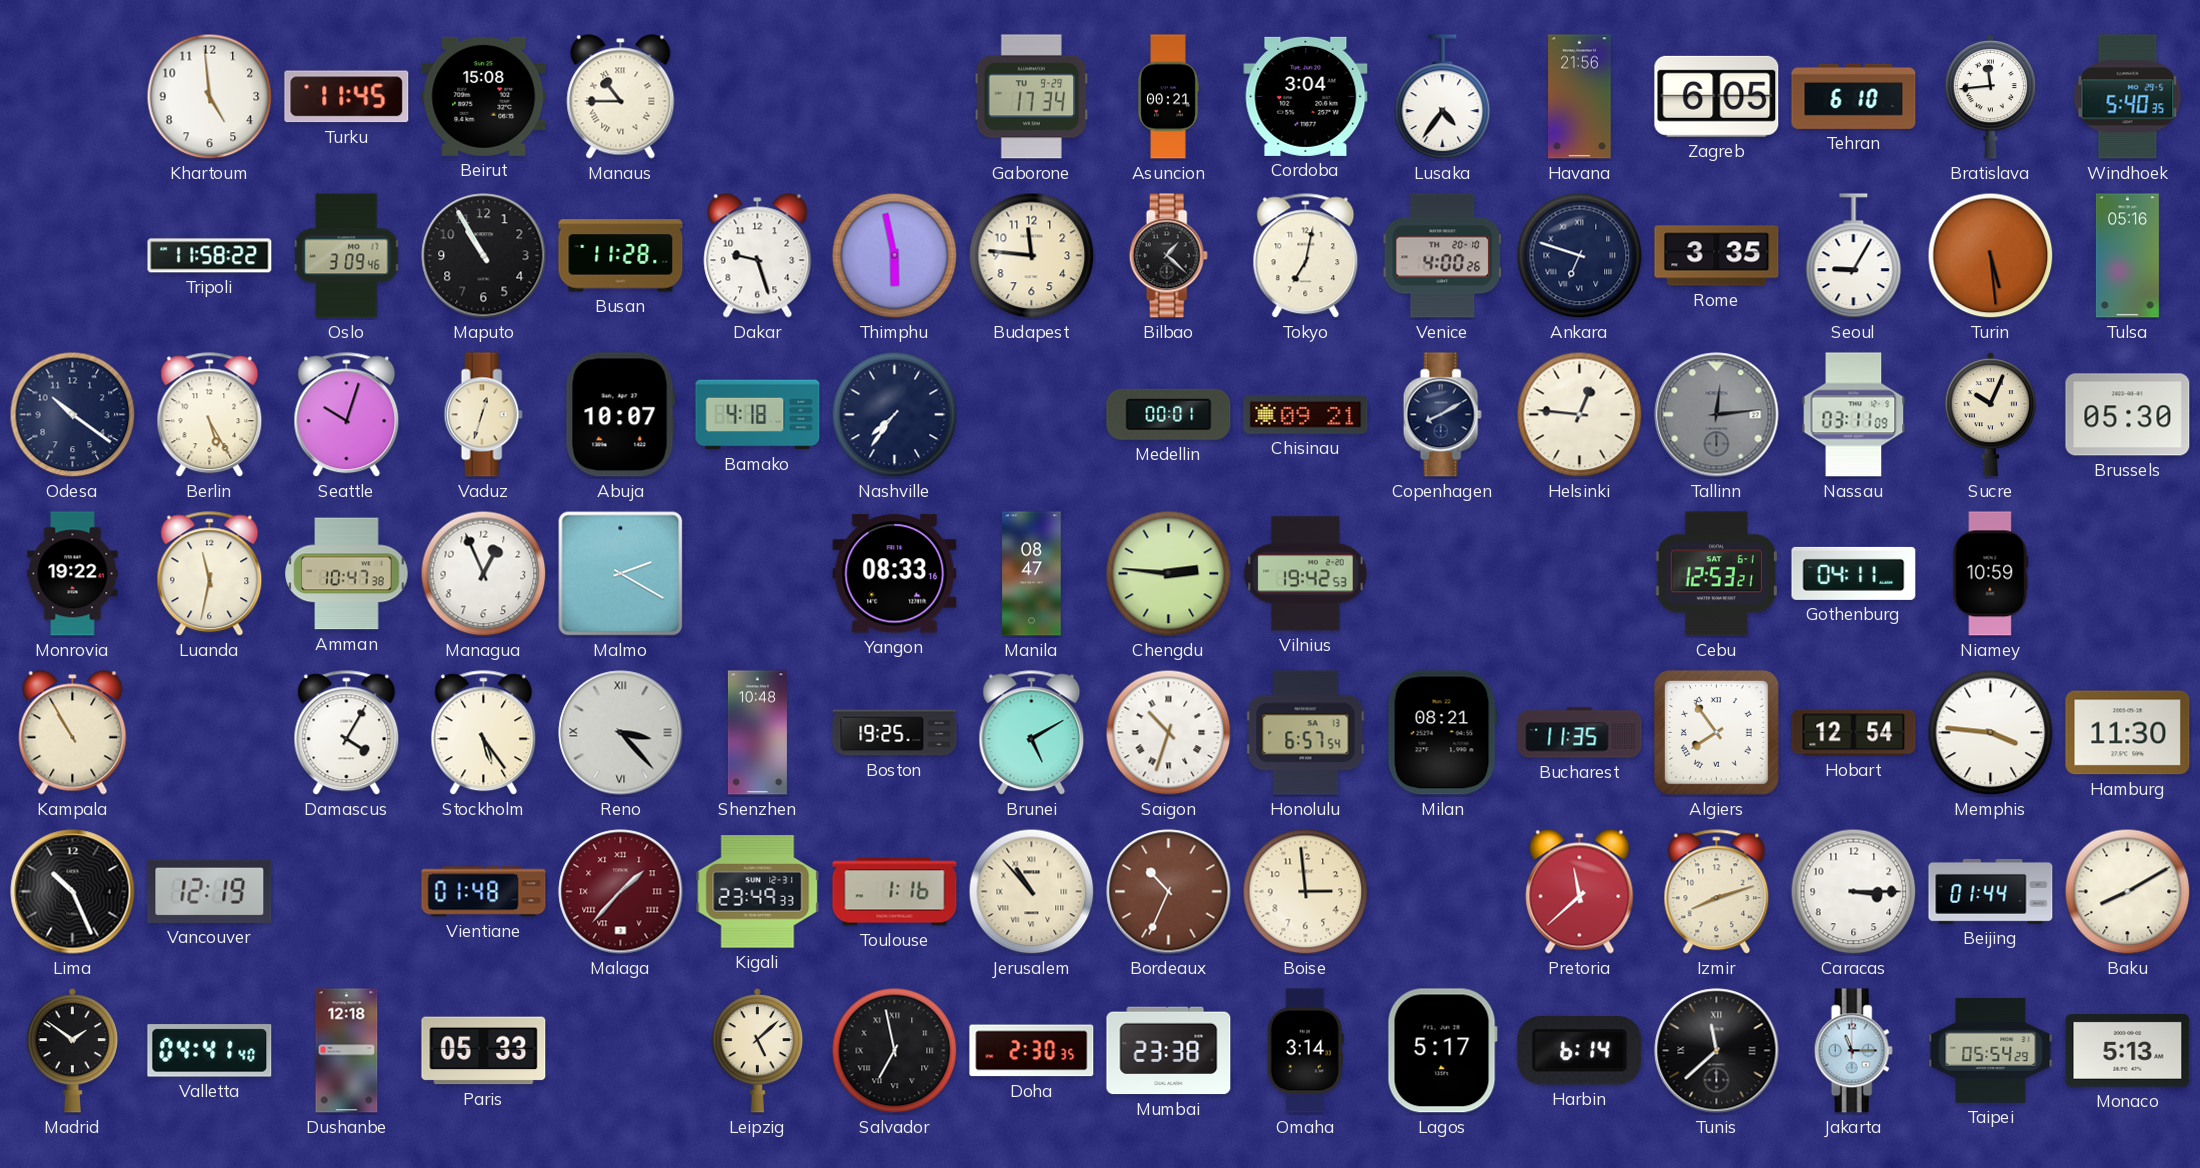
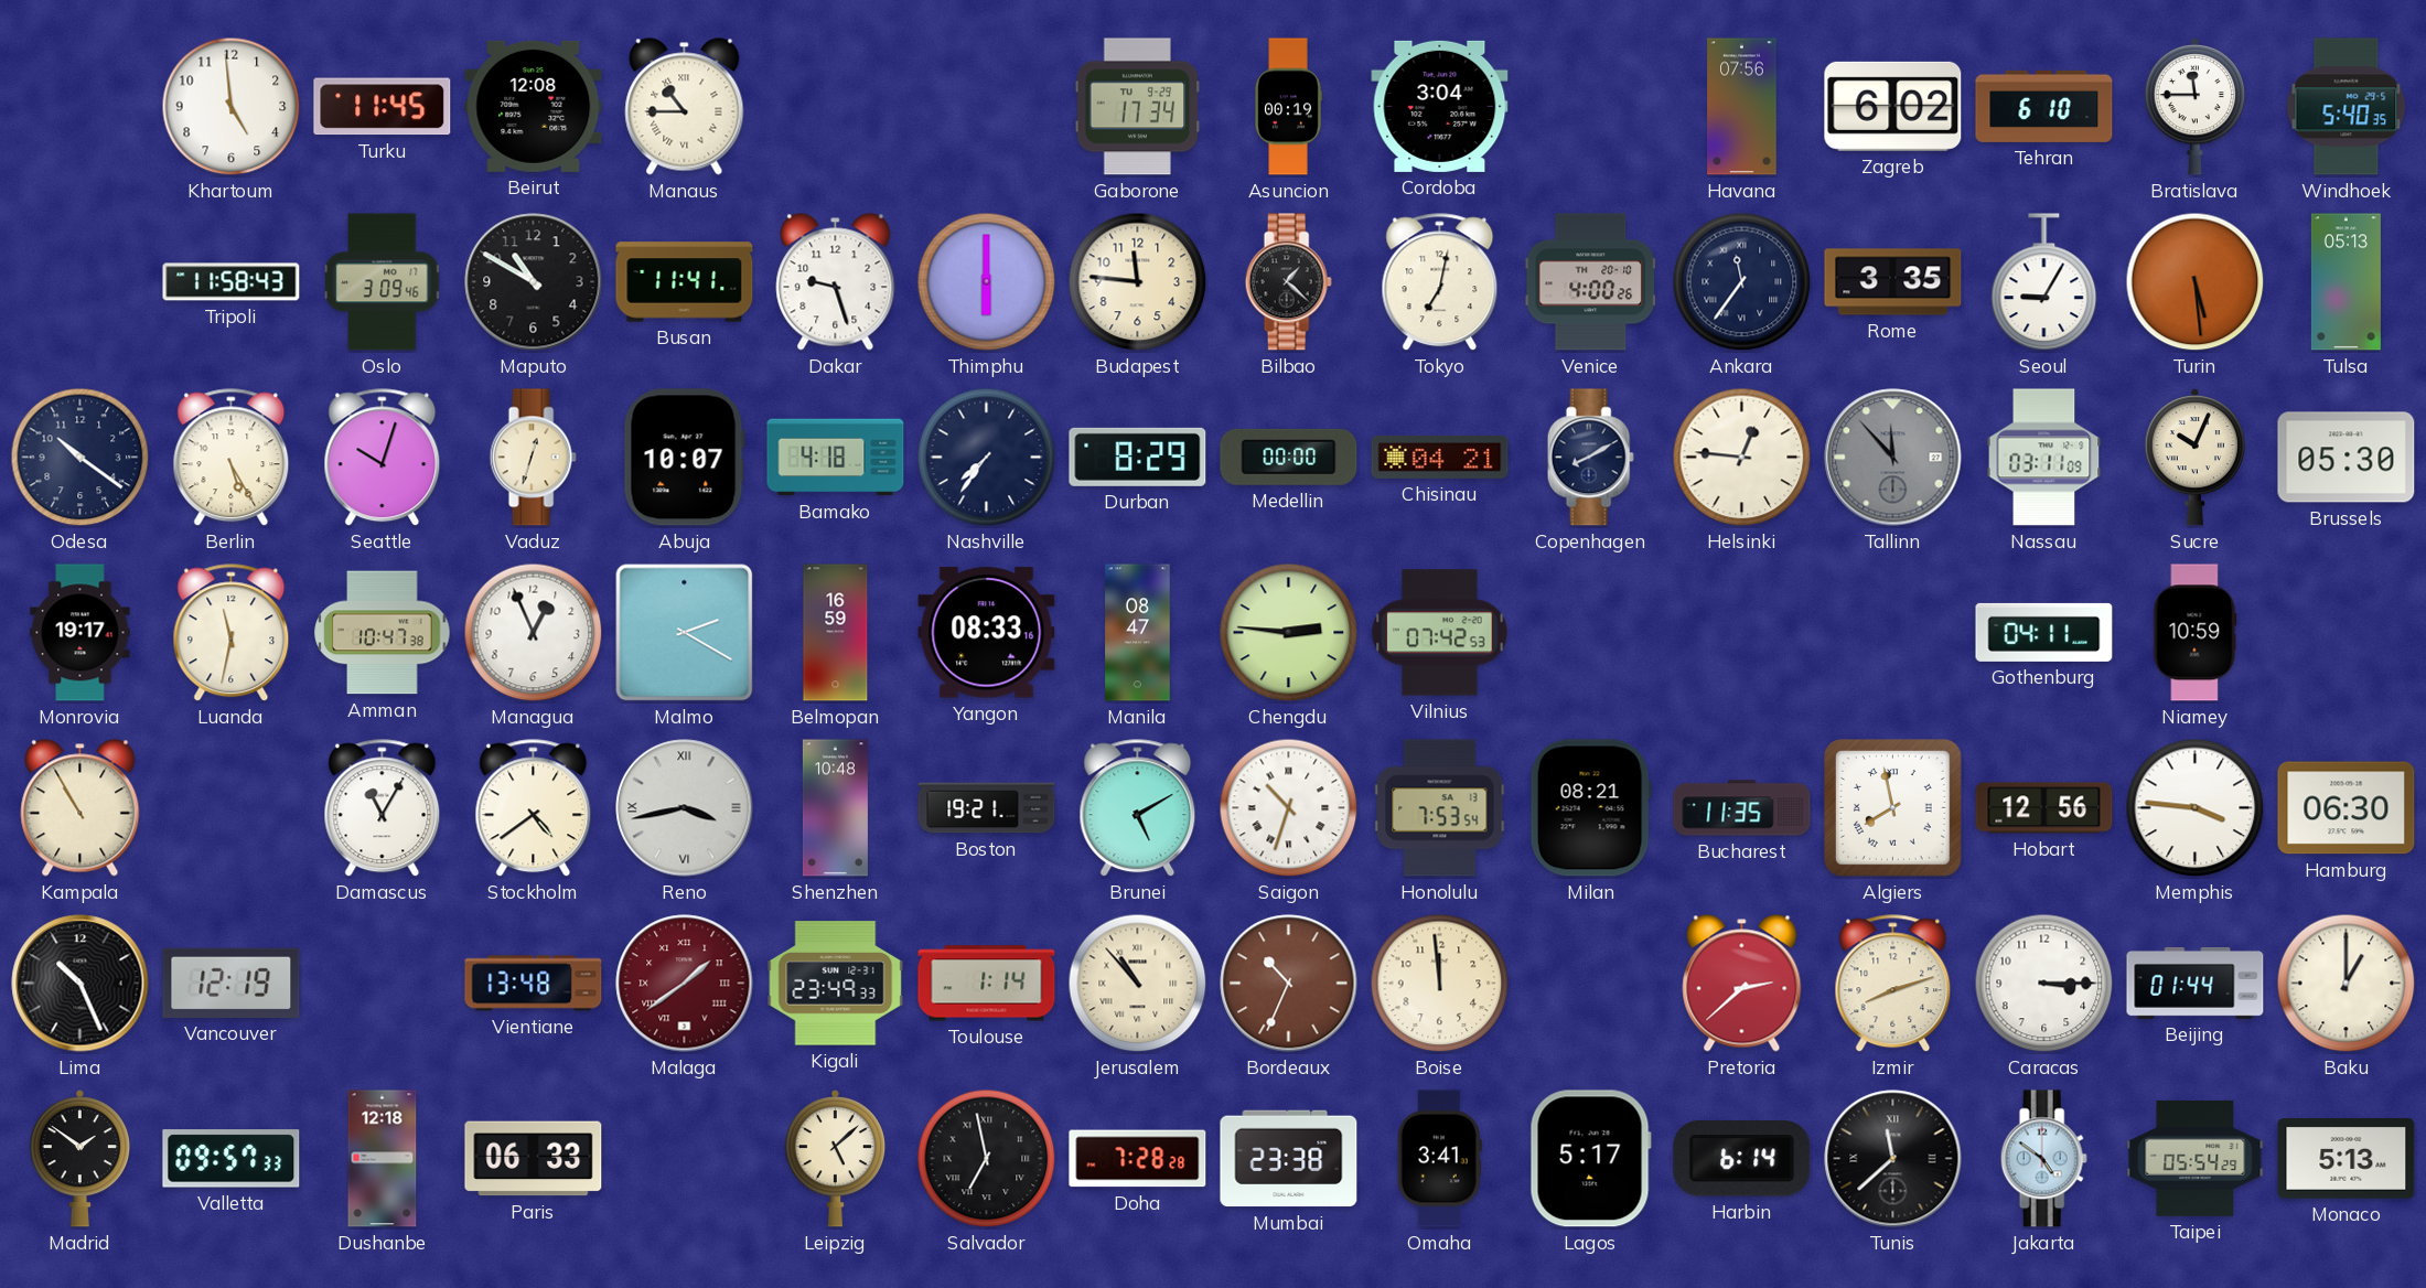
Beirut: 15:08 -> 12:08 (534, 106)
Asuncion: 00:21 -> 00:19 (1288, 107)
Lusaka: 4:36 -> none (1443, 97)
Havana: 21:56 -> 07:56 (1742, 107)
Zagreb: 6:05 -> 6:02 (1893, 106)
Bratislava: 11:44 -> 11:45 (2194, 106)
Tripoli: 11:58:22 -> 11:58:43 (232, 282)
Maputo: 10:55 -> 10:50 (534, 282)
Busan: 11:28 -> 11:41 (685, 282)
Thimphu: 5:58 -> 6:00 (987, 282)
Ankara: 6:48 -> 11:36 (1742, 282)
Tulsa: 05:16 -> 05:13 (2346, 282)
Durban: none -> 8:29 (1138, 457)
Medellin: 00:01 -> 00:00 (1289, 457)
Chisinau: 09:21 -> 04:21 (1440, 457)
Tallinn: 12:14 -> 11:53 (1893, 458)
Monrovia: 19:22 -> 19:17 (80, 633)
Belmopan: none -> 16:59 (836, 633)
Vilnius: 19:42 -> 07:42 (1440, 633)
Cebu: 12:53 -> none (1716, 574)
Damascus: 4:05 -> 11:05 (383, 808)
Stockholm: 5:24 -> 4:39 (534, 808)
Reno: 3:23 -> 3:43 (685, 808)
Boston: 19:25 -> 19:21 (987, 808)
Honolulu: 6:57 -> 7:53 (1440, 808)
Algiers: 7:54 -> 7:58 (1893, 808)
Hobart: 12:54 -> 12:56 (2044, 808)
Hamburg: 11:30 -> 06:30 (2347, 808)
Vientiane: 01:48 -> 13:48 (534, 984)
Malaga: 1:37 -> 1:39 (685, 984)
Toulouse: 1:16 -> 1:14 (987, 984)
Boise: 2:59 -> 11:59 (1440, 984)
Pretoria: 11:38 -> 2:38 (1742, 984)
Baku: 8:10 -> 1:00 (2347, 984)
Valletta: 04:41 -> 09:57 (232, 1159)
Paris: 05:33 -> 06:33 (534, 1159)
Doha: 2:30 -> 7:28 (1138, 1159)
Omaha: 3:14 -> 3:41 (1439, 1159)
Jakarta: 11:15 -> 4:51 (2043, 1159)
